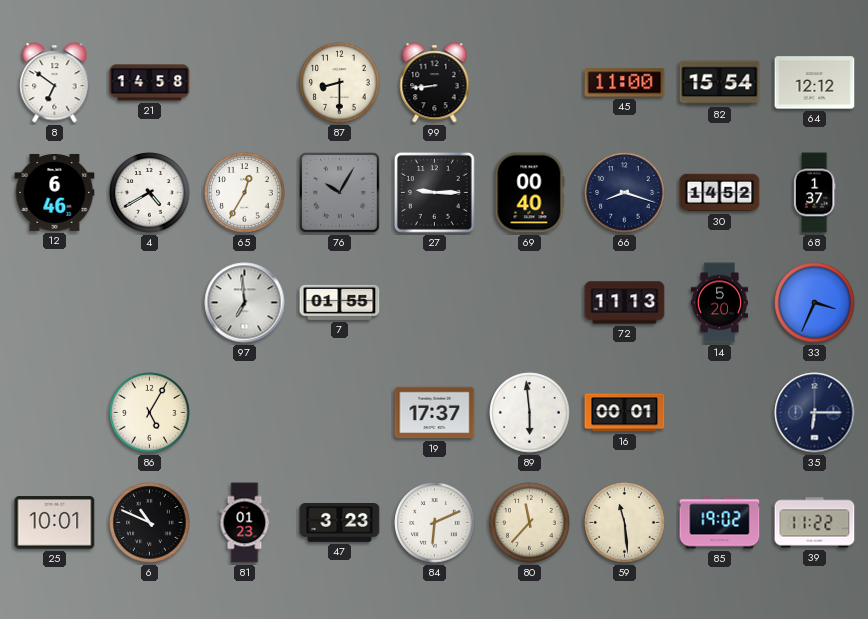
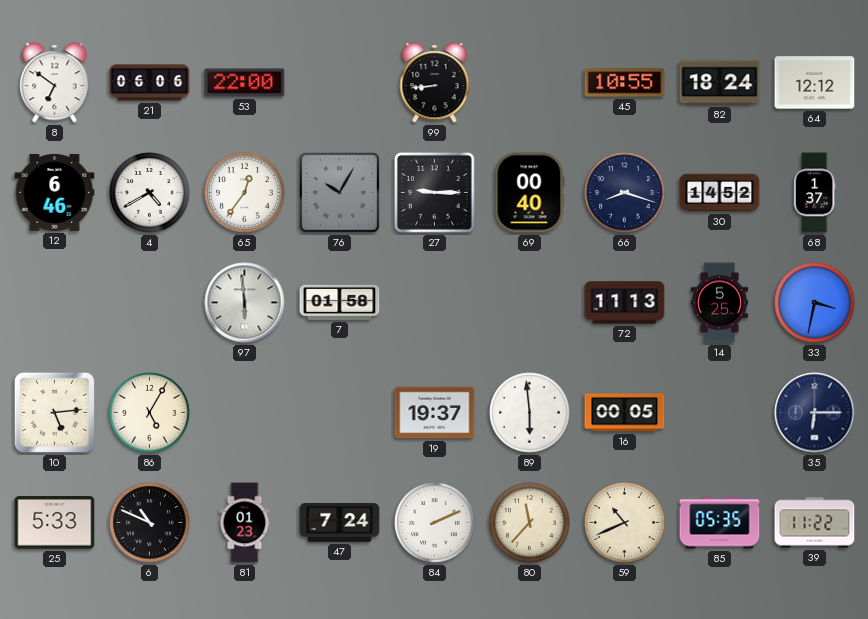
21: 14:58 -> 06:06 (150, 83)
53: none -> 22:00 (245, 83)
87: 8:30 -> none (340, 83)
45: 11:00 -> 10:55 (625, 83)
82: 15:54 -> 18:24 (720, 83)
65: 12:35 -> 12:36 (245, 193)
97: 6:59 -> 5:59 (245, 303)
7: 01:55 -> 01:58 (340, 302)
14: 5:20 -> 5:25 (719, 303)
33: 3:34 -> 3:32 (815, 303)
10: none -> 5:14 (54, 412)
19: 17:37 -> 19:37 (435, 413)
16: 00:01 -> 00:05 (625, 413)
25: 10:01 -> 5:33 (55, 523)
47: 3:23 -> 7:24 (340, 523)
84: 6:11 -> 2:11 (435, 523)
59: 11:29 -> 10:41 (625, 523)
85: 19:02 -> 05:35 (720, 523)
